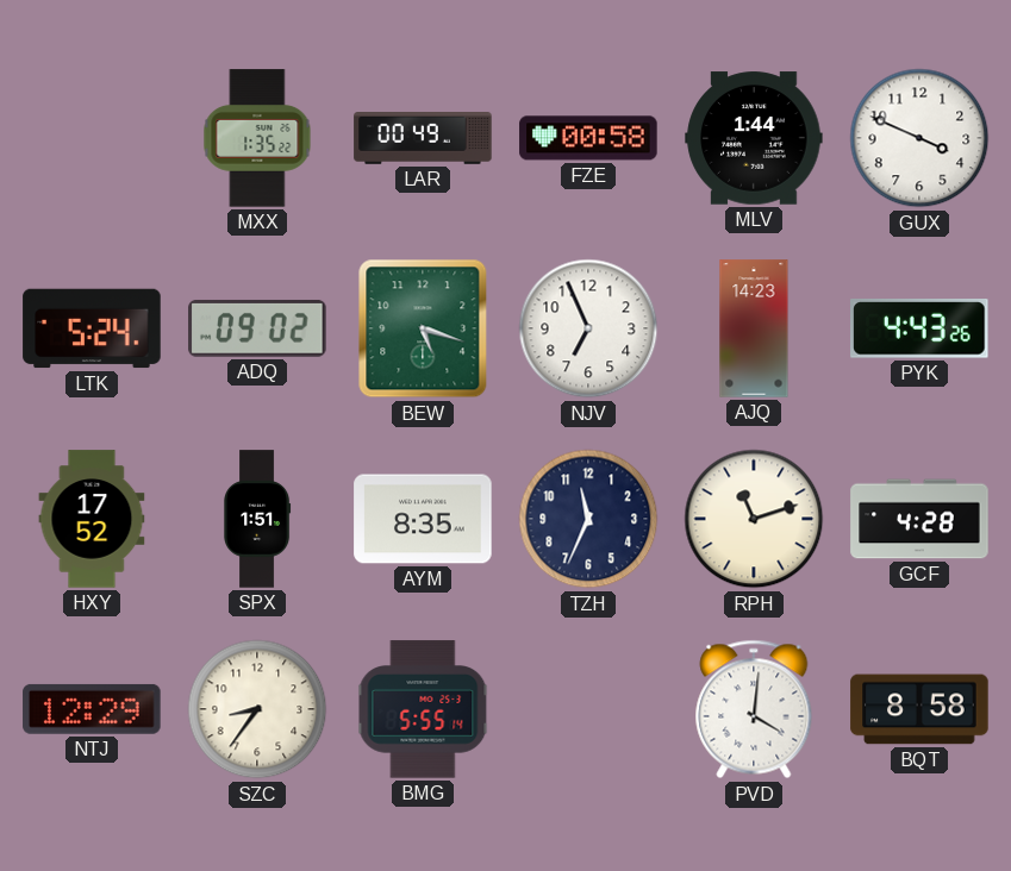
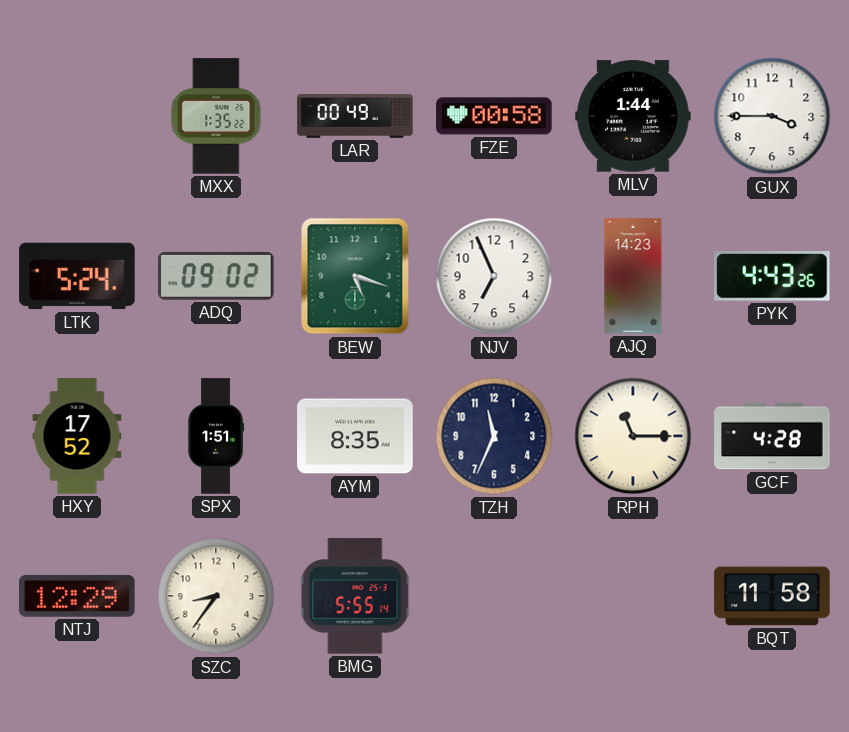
GUX: 3:49 -> 3:45 (772, 116)
RPH: 11:12 -> 11:15 (633, 436)
PVD: 4:01 -> none (754, 709)
BQT: 8:58 -> 11:58 (772, 596)
